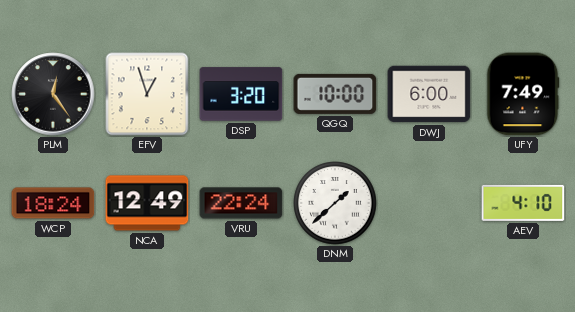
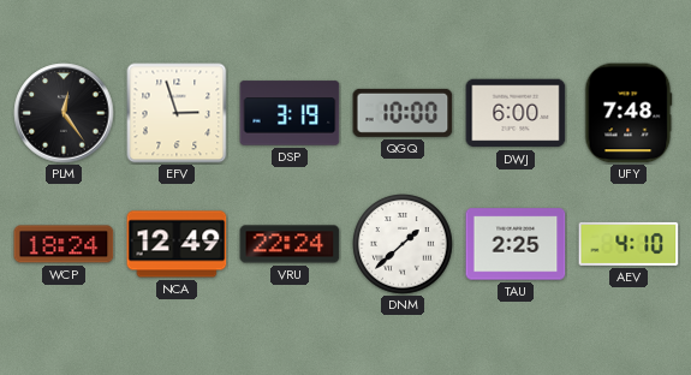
EFV: 12:57 -> 2:57 (177, 113)
DSP: 3:20 -> 3:19 (290, 113)
UFY: 7:49 -> 7:48 (629, 113)
TAU: none -> 2:25 (516, 244)
